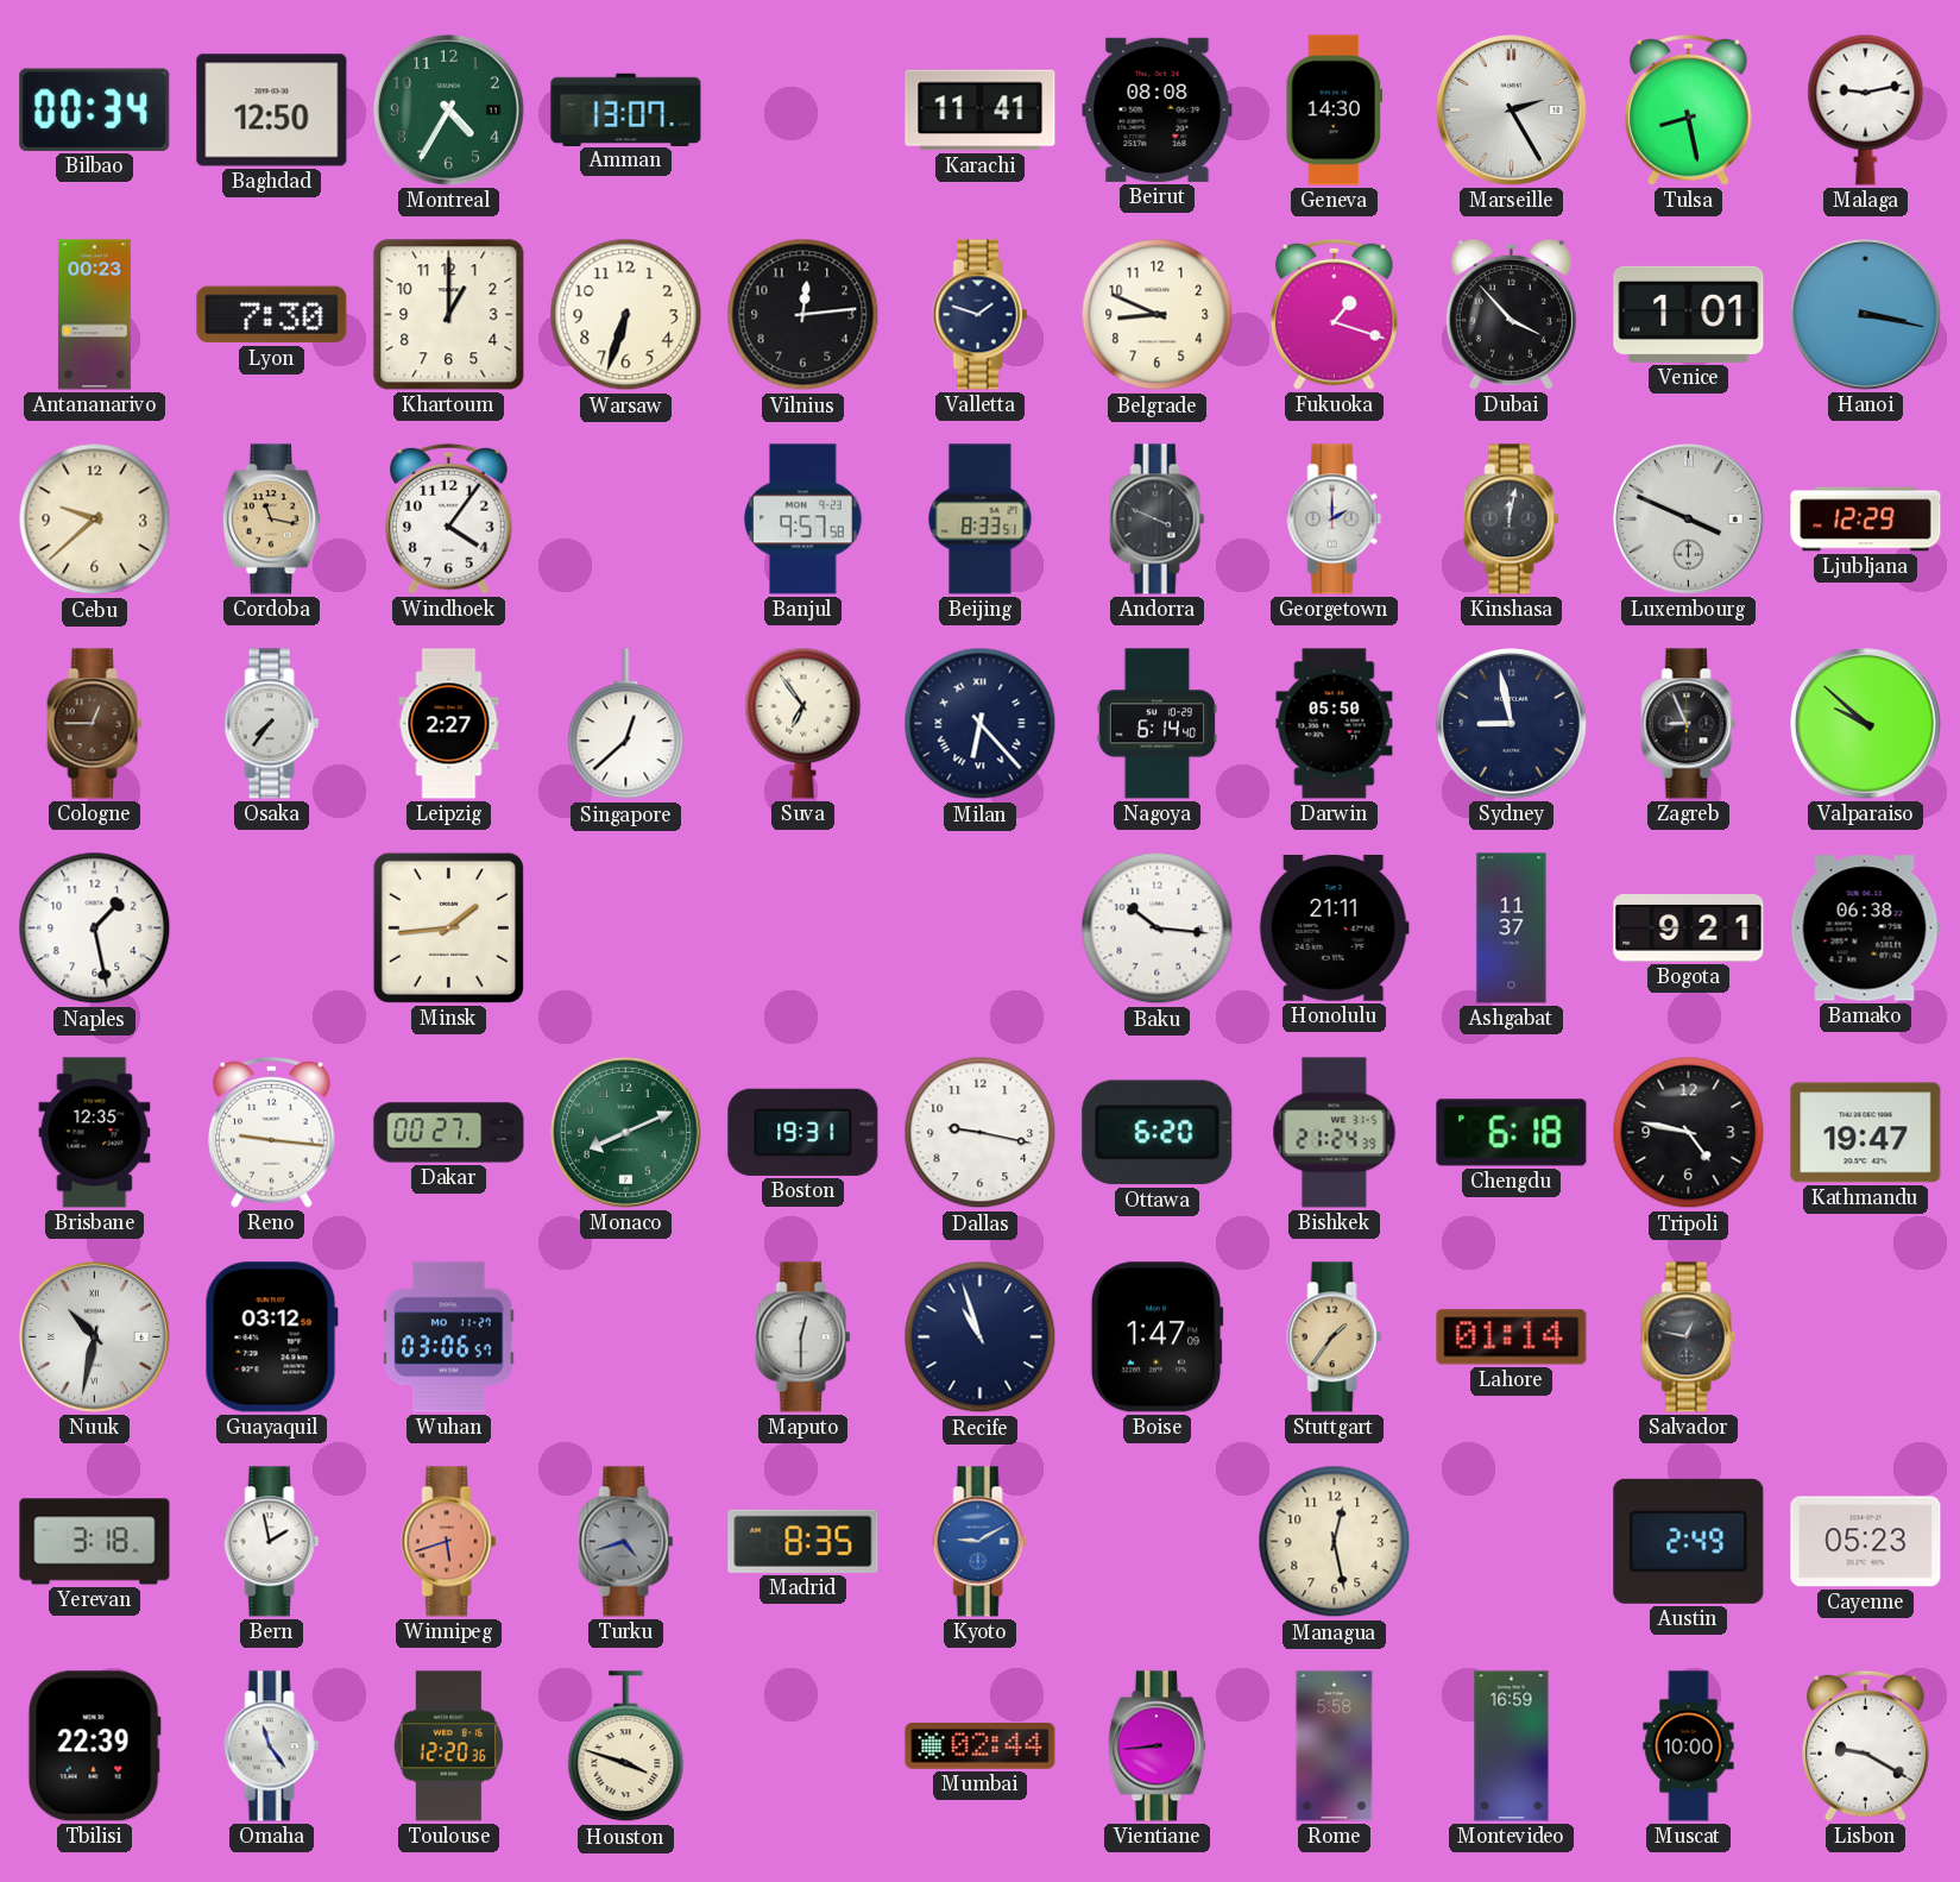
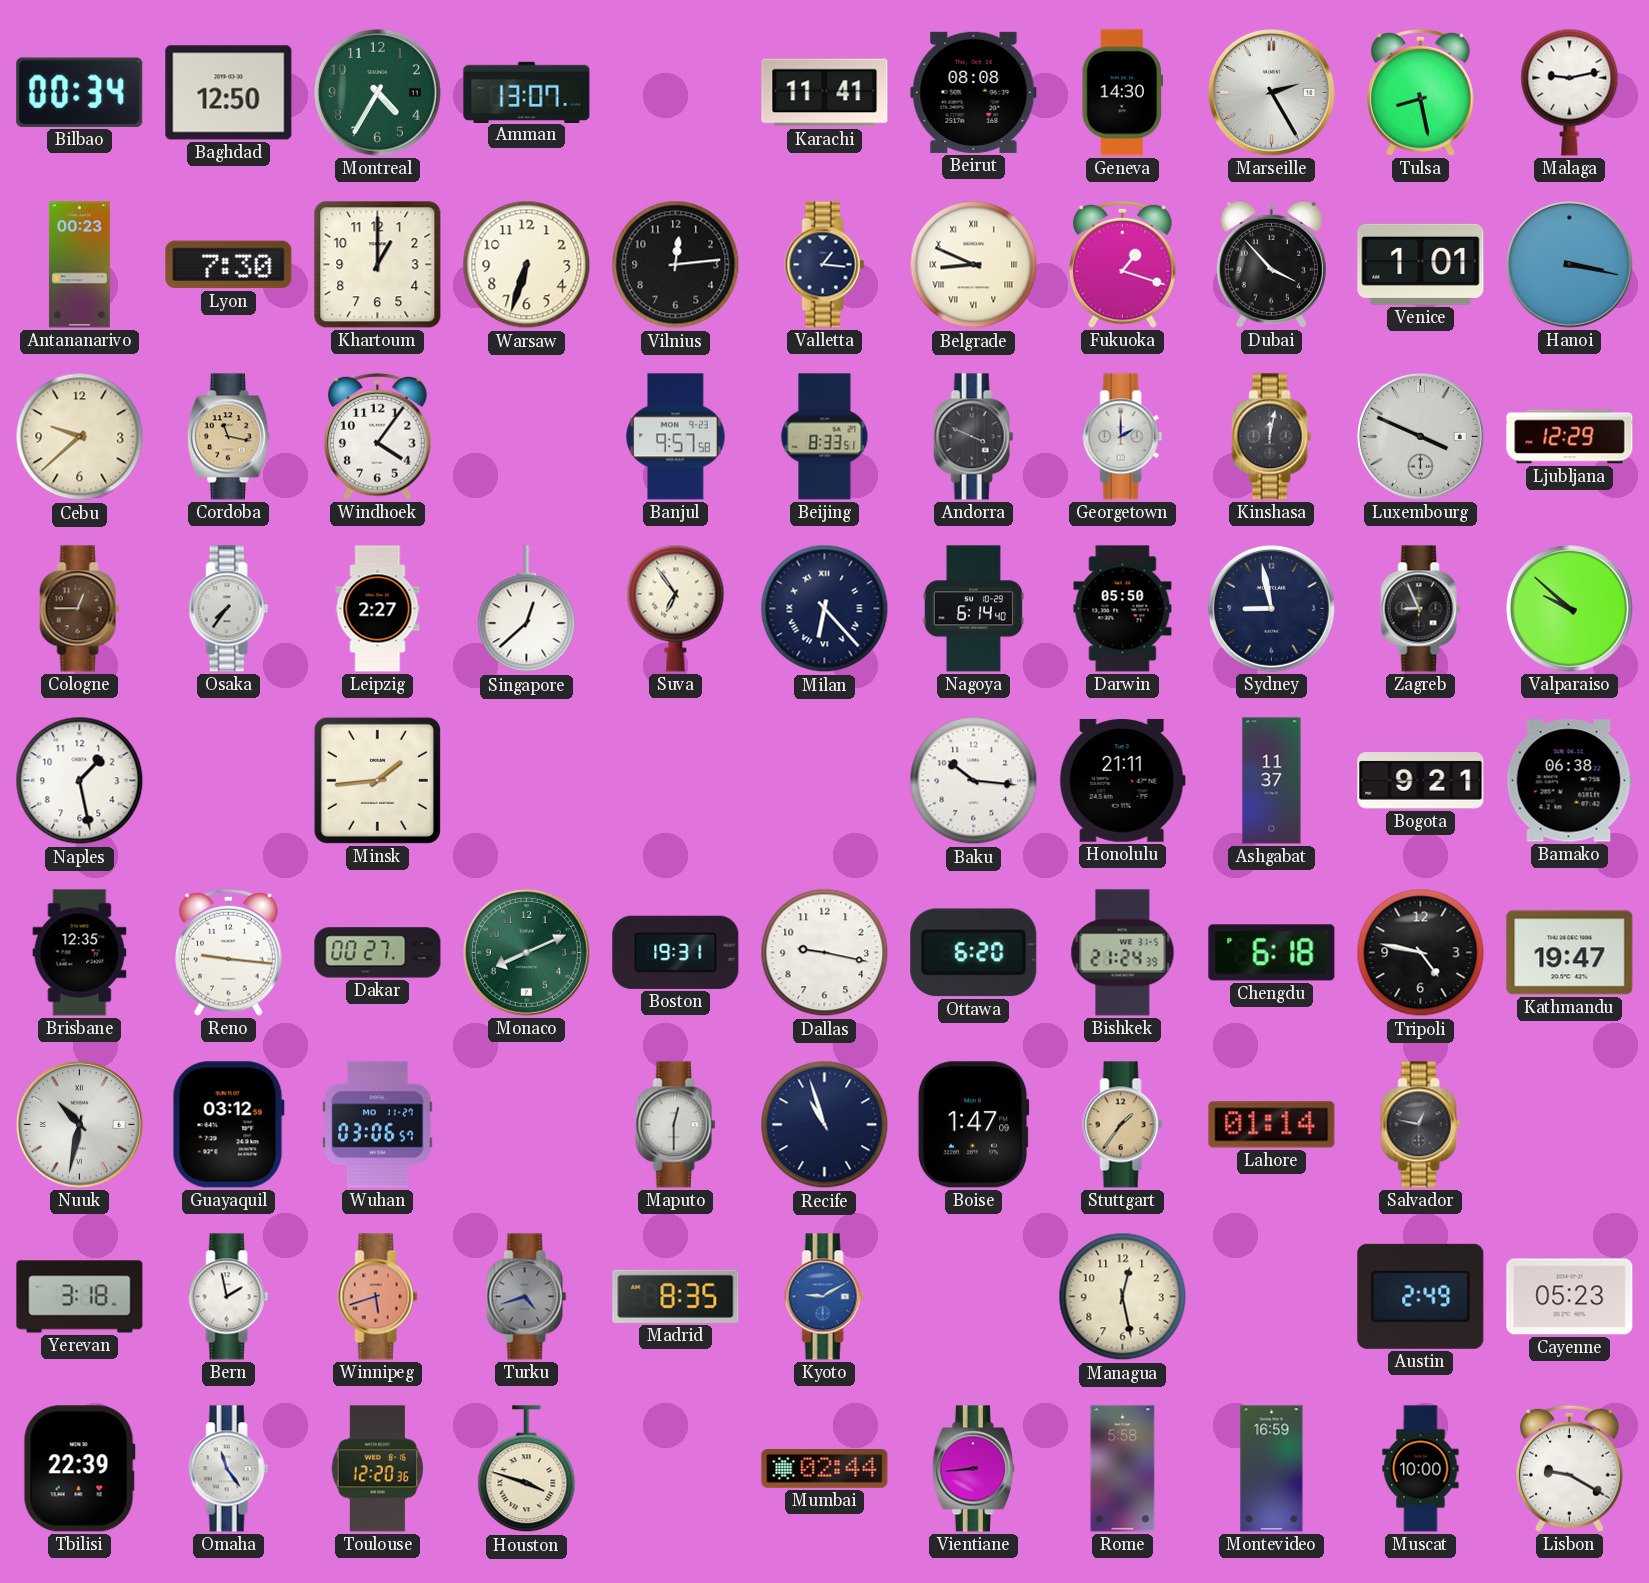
Valletta: 1:48 -> 1:16 (825, 265)
Belgrade numerals: Arabic -> Roman (974, 265)
